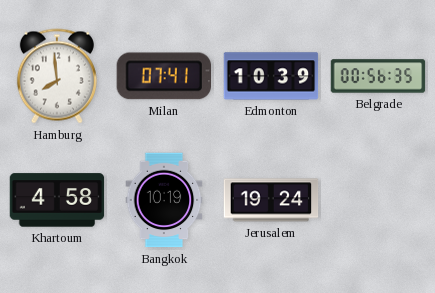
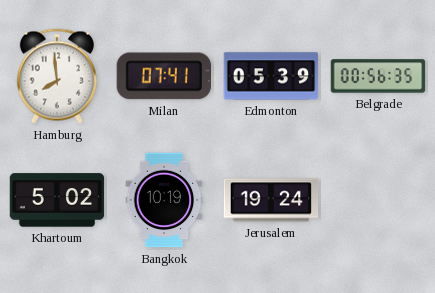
Edmonton: 10:39 -> 05:39 (271, 76)
Khartoum: 4:58 -> 5:02 (57, 200)
